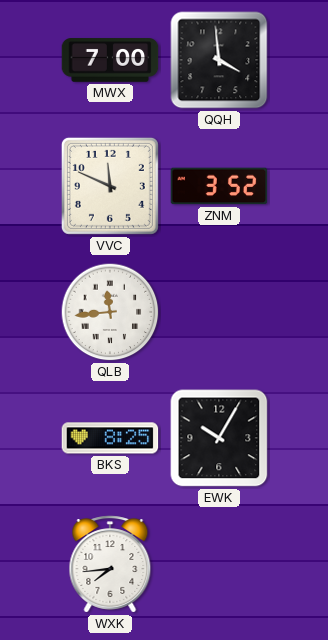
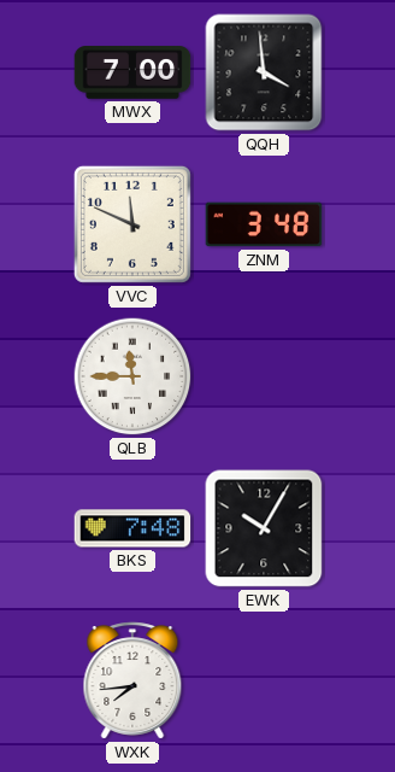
ZNM: 3:52 -> 3:48 (264, 224)
QLB: 11:44 -> 11:45 (132, 376)
BKS: 8:25 -> 7:48 (132, 528)
